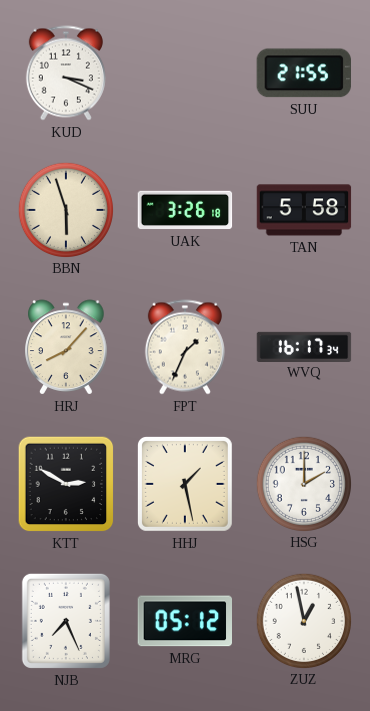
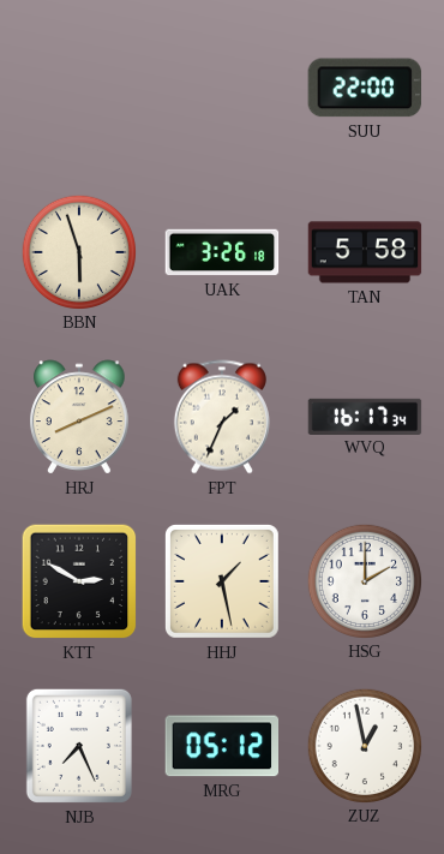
KUD: 3:19 -> none (66, 73)
SUU: 21:55 -> 22:00 (364, 88)
HRJ: 8:07 -> 8:11 (79, 417)
